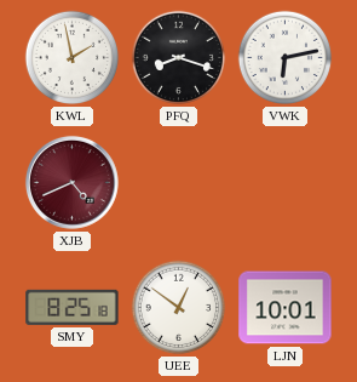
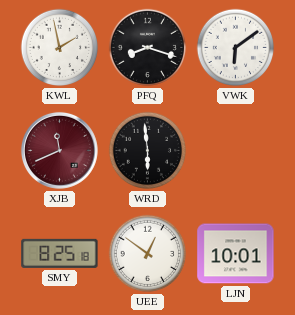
VWK: 6:13 -> 6:09 (236, 48)
XJB: 4:41 -> 11:41 (59, 150)
WRD: none -> 5:59 (148, 151)
